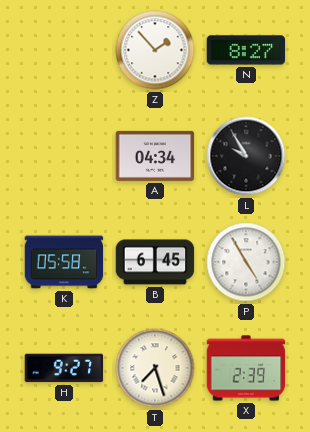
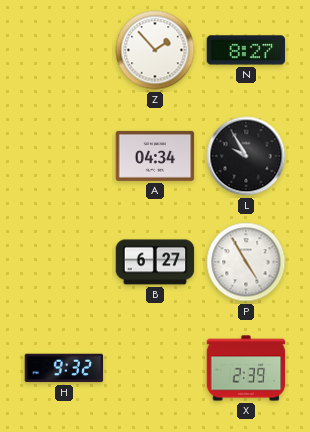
K: 05:58 -> none (64, 262)
B: 6:45 -> 6:27 (155, 262)
H: 9:27 -> 9:32 (64, 368)
T: 7:27 -> none (155, 368)
